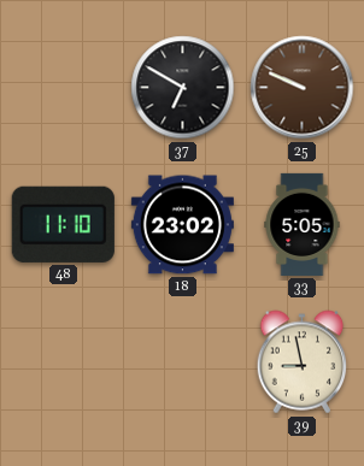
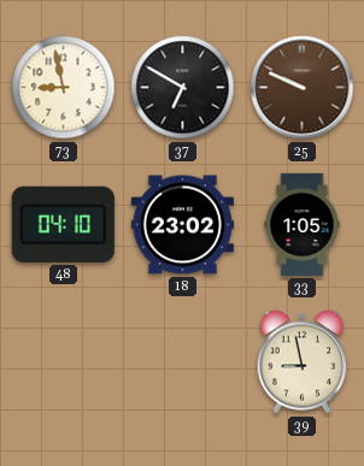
73: none -> 8:58 (64, 88)
48: 11:10 -> 04:10 (63, 224)
33: 5:05 -> 1:05 (303, 224)
